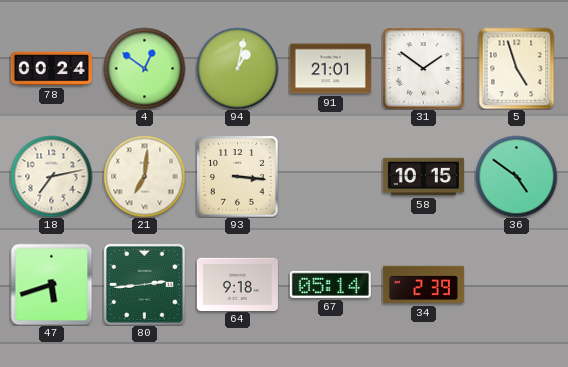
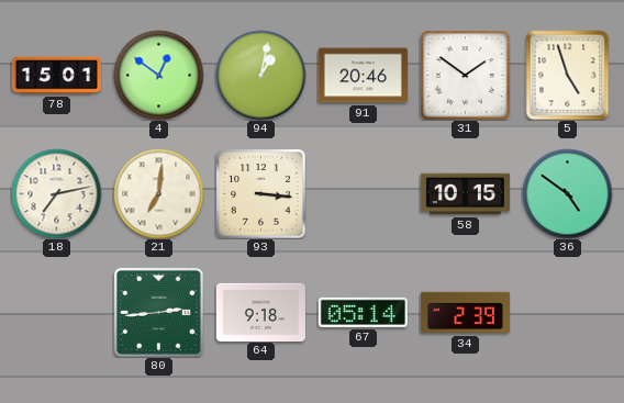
78: 00:24 -> 15:01 (56, 76)
91: 21:01 -> 20:46 (363, 76)
47: 5:42 -> none (51, 284)
